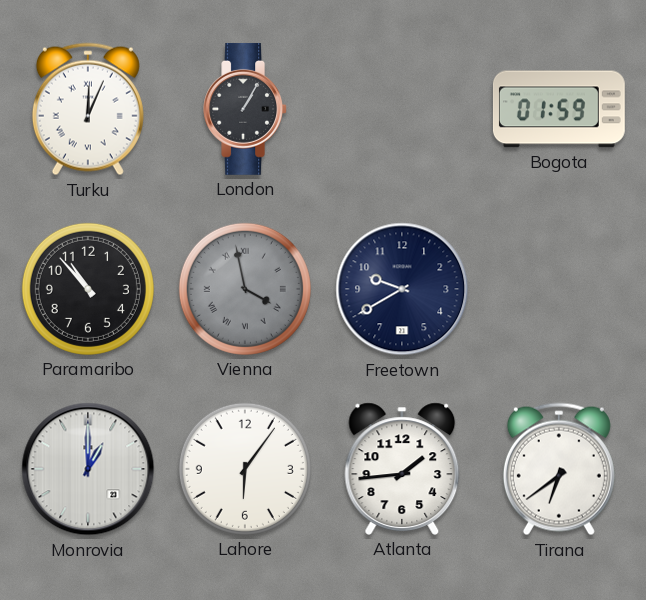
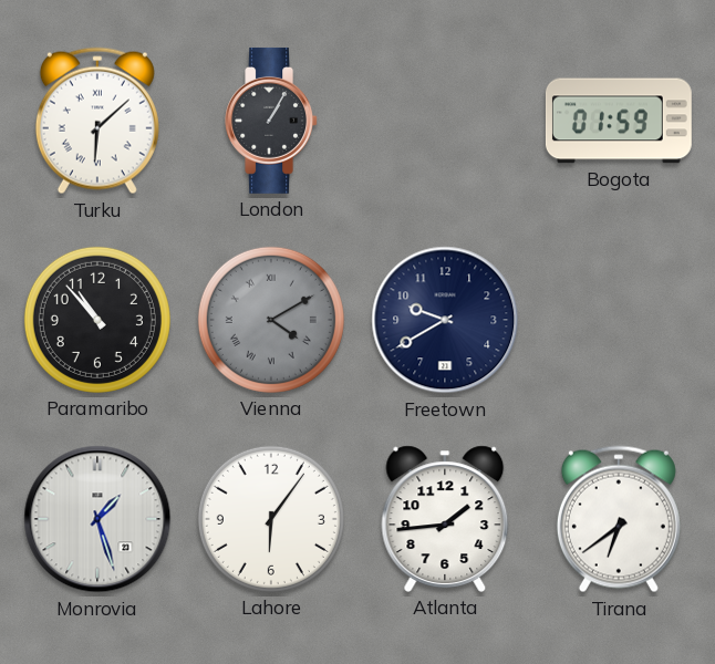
Turku: 12:04 -> 6:08 (97, 121)
Vienna: 3:58 -> 4:10 (271, 320)
Monrovia: 1:00 -> 1:27 (97, 519)
